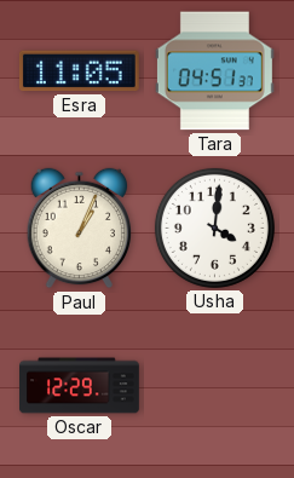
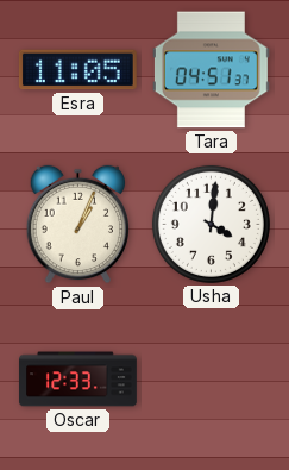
Oscar: 12:29 -> 12:33 (78, 380)
